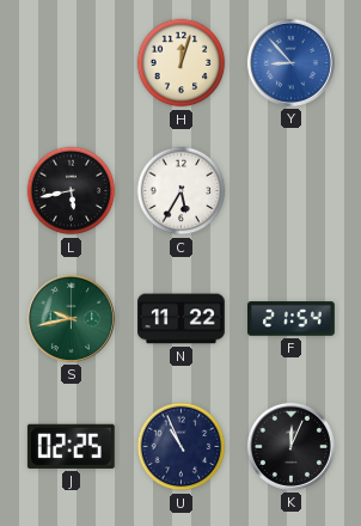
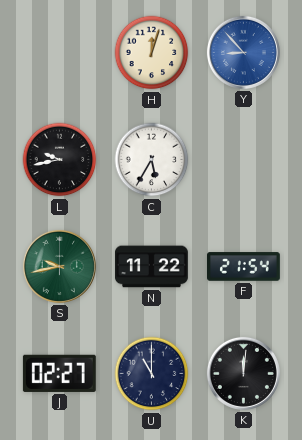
L: 5:43 -> 9:43 (60, 160)
J: 02:25 -> 02:27 (59, 373)
U: 10:56 -> 11:00 (152, 374)
K: 12:04 -> 12:01 (243, 373)
